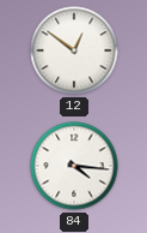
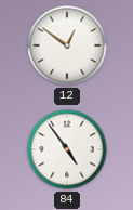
84: 4:16 -> 4:54 (67, 149)
